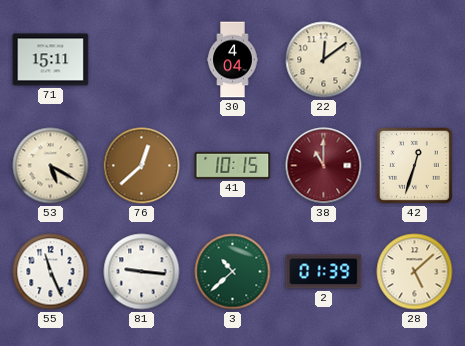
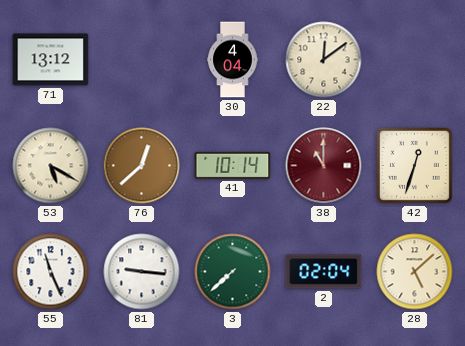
71: 15:11 -> 13:12 (51, 60)
41: 10:15 -> 10:14 (233, 165)
3: 10:38 -> 7:38 (233, 272)
2: 01:39 -> 02:04 (324, 272)
